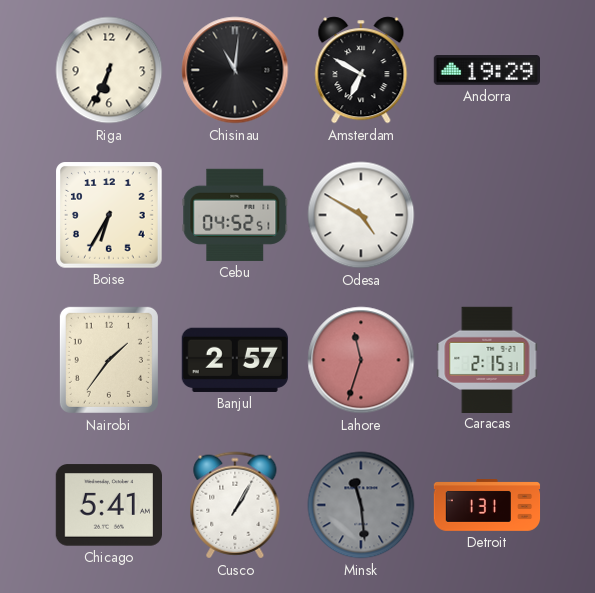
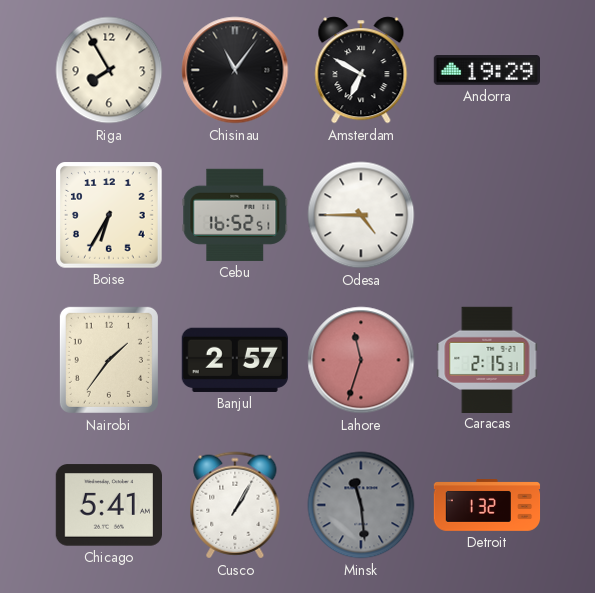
Riga: 6:34 -> 7:55 (109, 70)
Chisinau: 11:01 -> 11:06 (235, 70)
Cebu: 04:52 -> 16:52 (235, 215)
Odesa: 4:50 -> 4:45 (361, 215)
Detroit: 1:31 -> 1:32 (487, 505)
